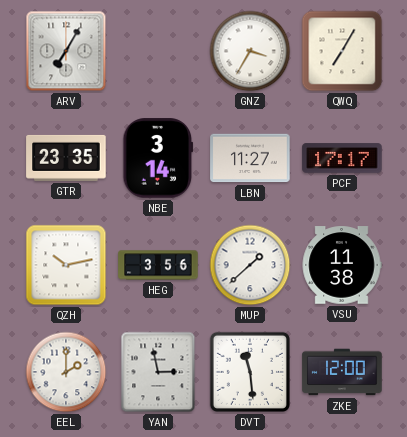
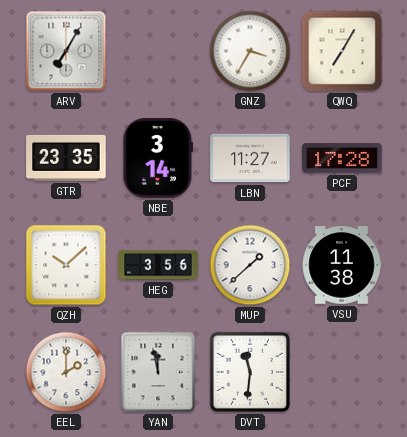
PCF: 17:17 -> 17:28 (342, 158)
QZH: 10:13 -> 10:08 (66, 265)
YAN: 2:58 -> 11:58 (158, 372)
DVT: 11:29 -> 11:31 (250, 372)
ZKE: 12:00 -> none (342, 372)
